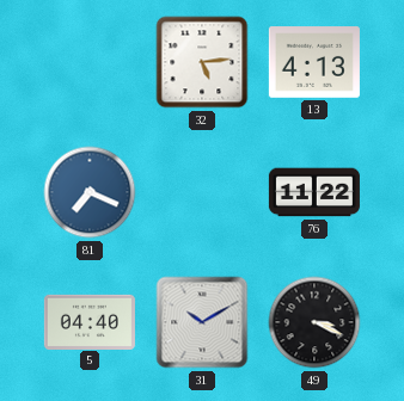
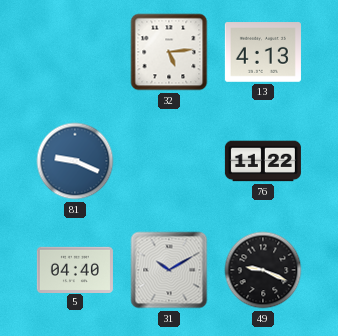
81: 7:19 -> 9:19 (75, 161)
49: 3:19 -> 9:19 (263, 270)
